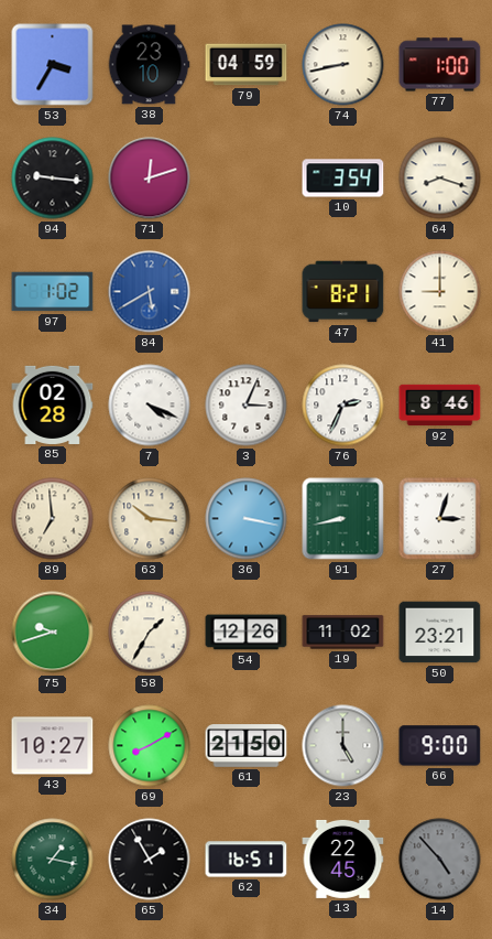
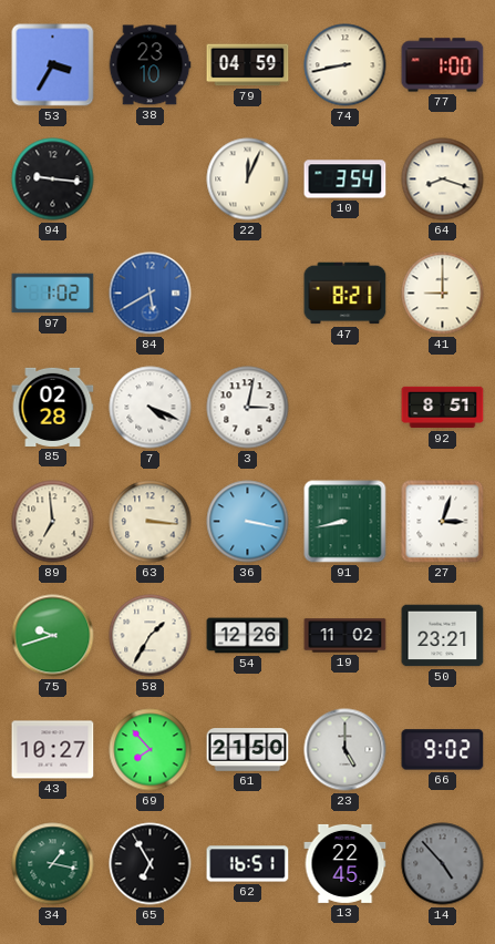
71: 12:12 -> none (150, 179)
22: none -> 12:04 (248, 179)
3: 3:04 -> 3:02 (248, 408)
76: 2:34 -> none (343, 406)
92: 8:46 -> 8:51 (443, 408)
63: 10:16 -> 3:16 (151, 522)
69: 8:10 -> 7:53 (151, 750)
66: 9:00 -> 9:02 (443, 750)
65: 1:55 -> 6:55 (151, 864)
